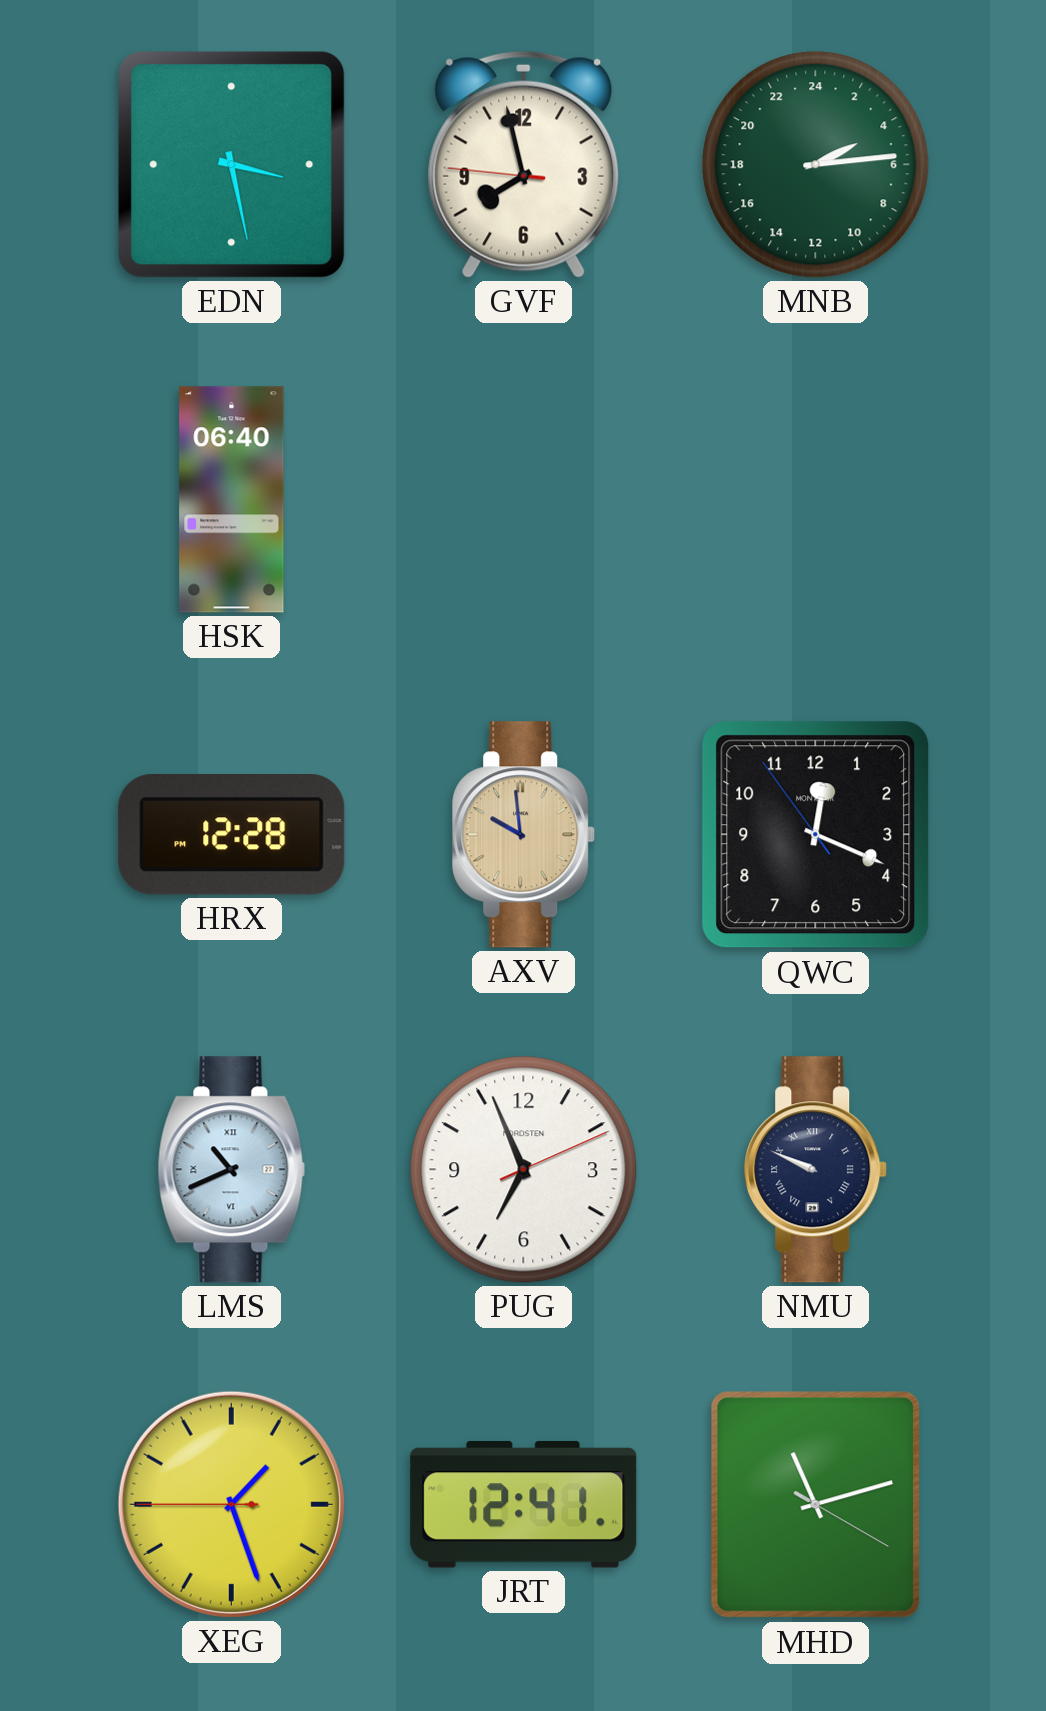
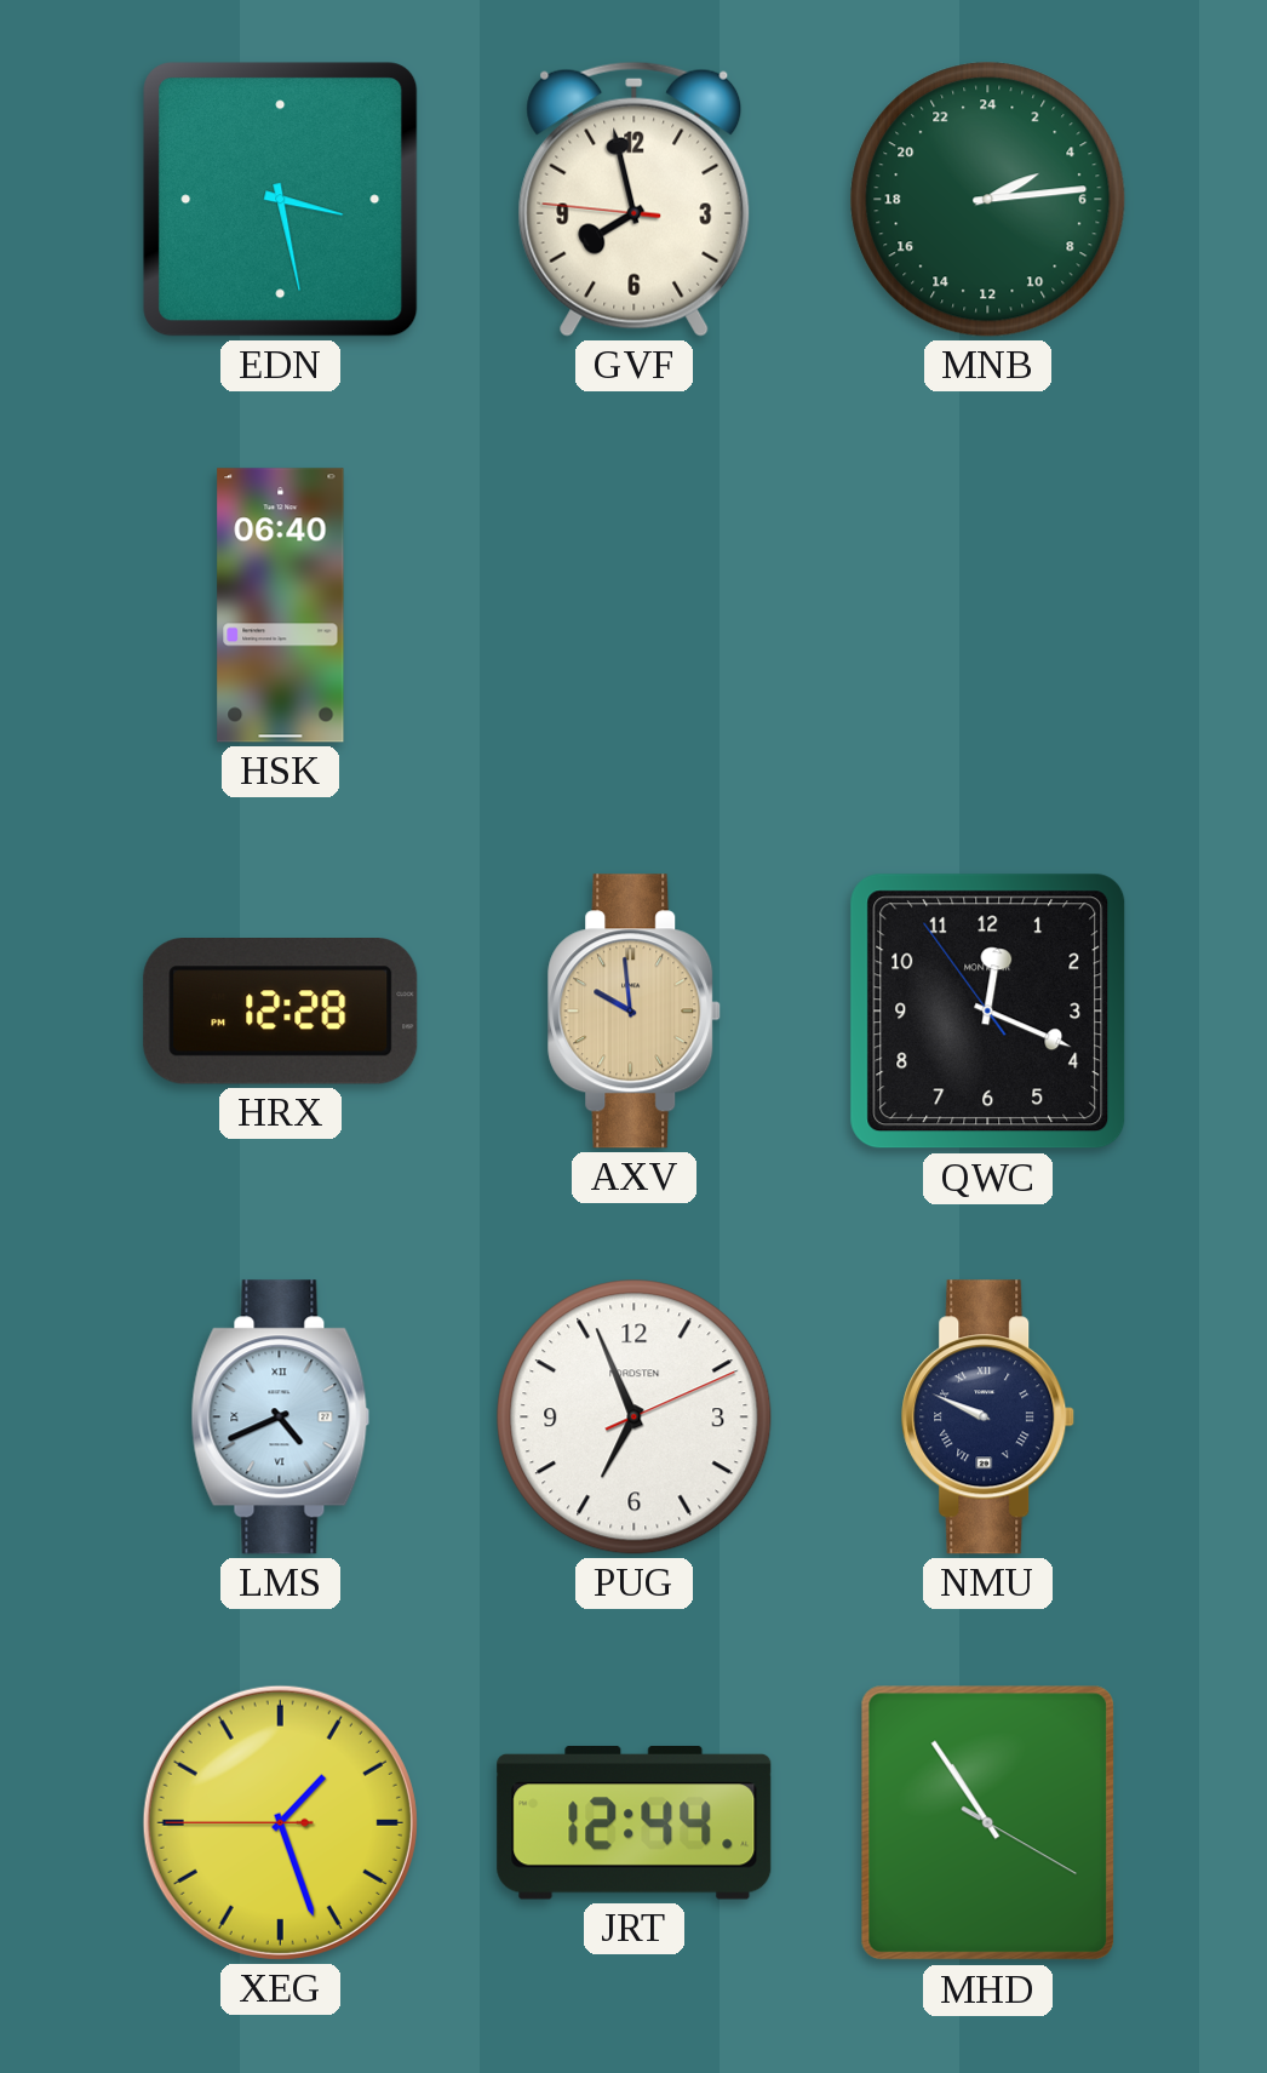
LMS: 10:41 -> 4:41 (281, 1418)
JRT: 12:41 -> 12:44 (635, 1822)
MHD: 11:12 -> 10:54 (988, 1823)
